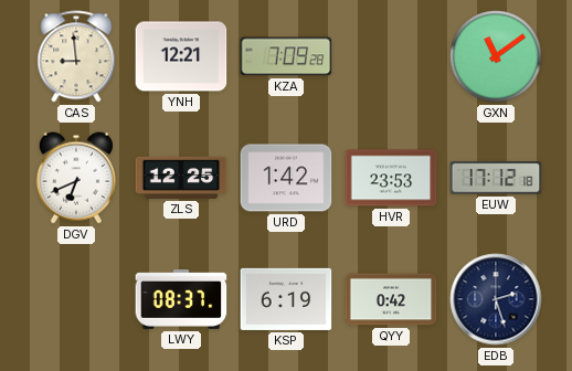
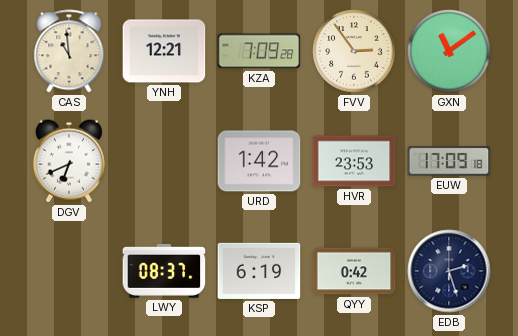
CAS: 8:59 -> 10:59 (69, 51)
FVV: none -> 2:54 (354, 51)
ZLS: 12:25 -> none (181, 178)
EUW: 17:12 -> 17:09 (449, 161)
